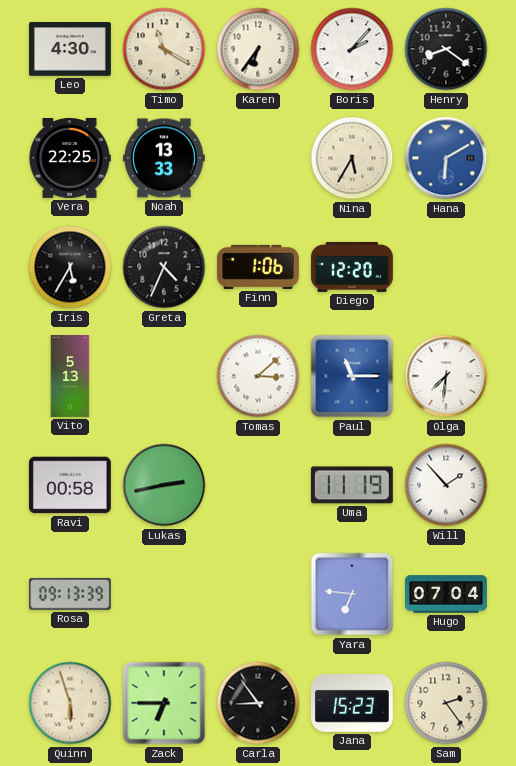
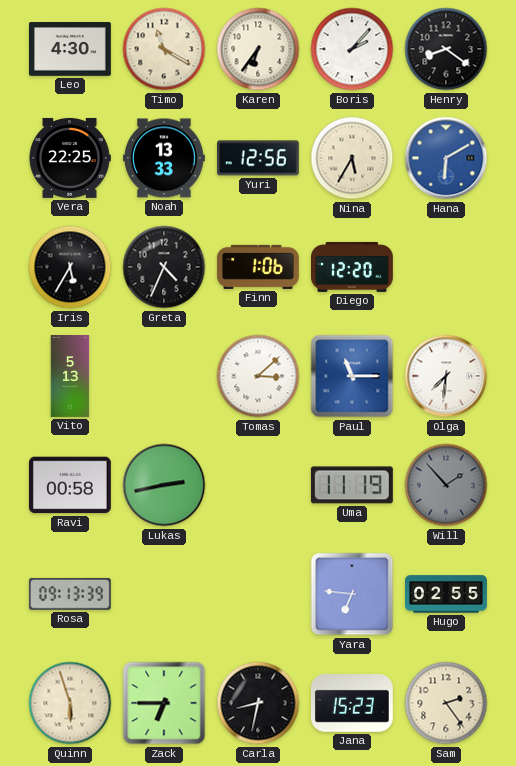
Yuri: none -> 12:56 (258, 158)
Will dial: white -> grey (446, 485)
Hugo: 07:04 -> 02:55 (447, 594)
Carla: 8:54 -> 8:32 (258, 703)
